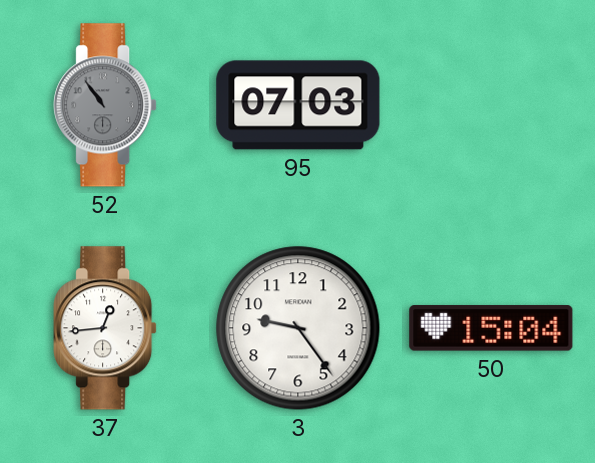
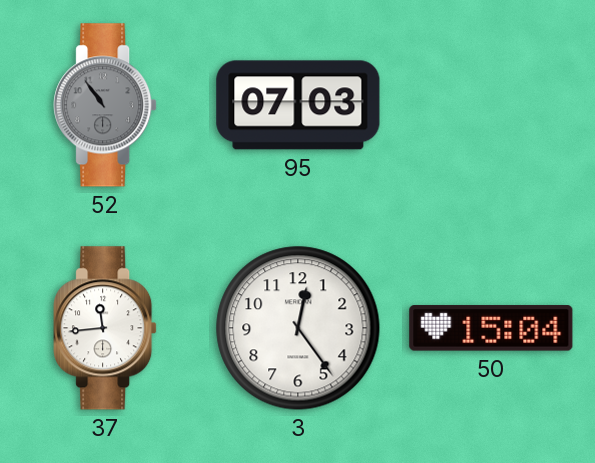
37: 12:44 -> 11:44 (105, 328)
3: 9:24 -> 12:24 (298, 328)
